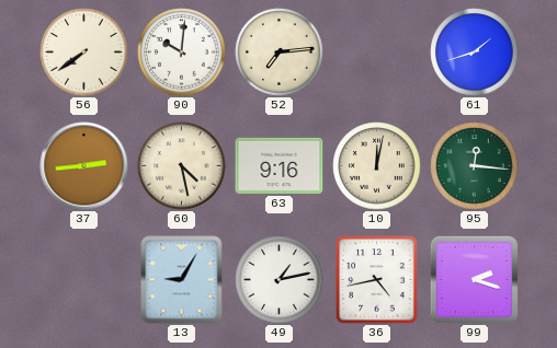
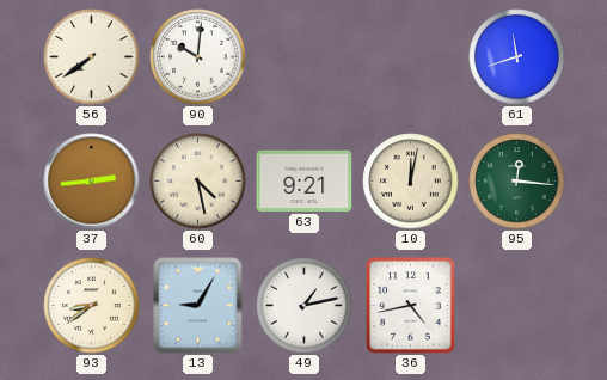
52: 7:14 -> none (280, 53)
61: 1:42 -> 11:42 (517, 57)
63: 9:16 -> 9:21 (305, 180)
93: none -> 8:39 (92, 306)
99: 2:18 -> none (474, 279)
